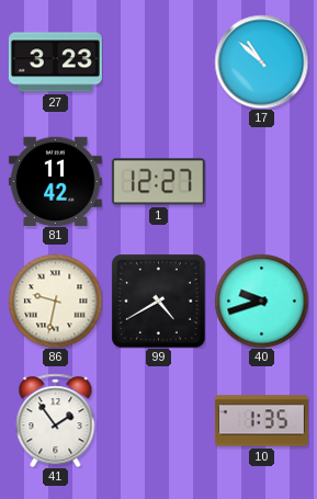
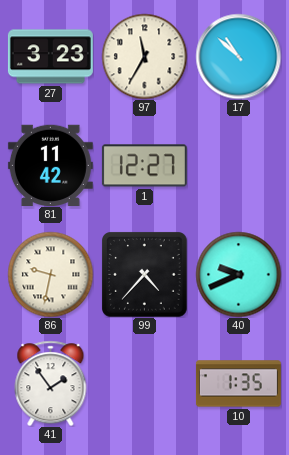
97: none -> 11:35 (144, 56)
99: 4:40 -> 4:37 (144, 274)
40: 9:42 -> 9:41 (238, 274)
